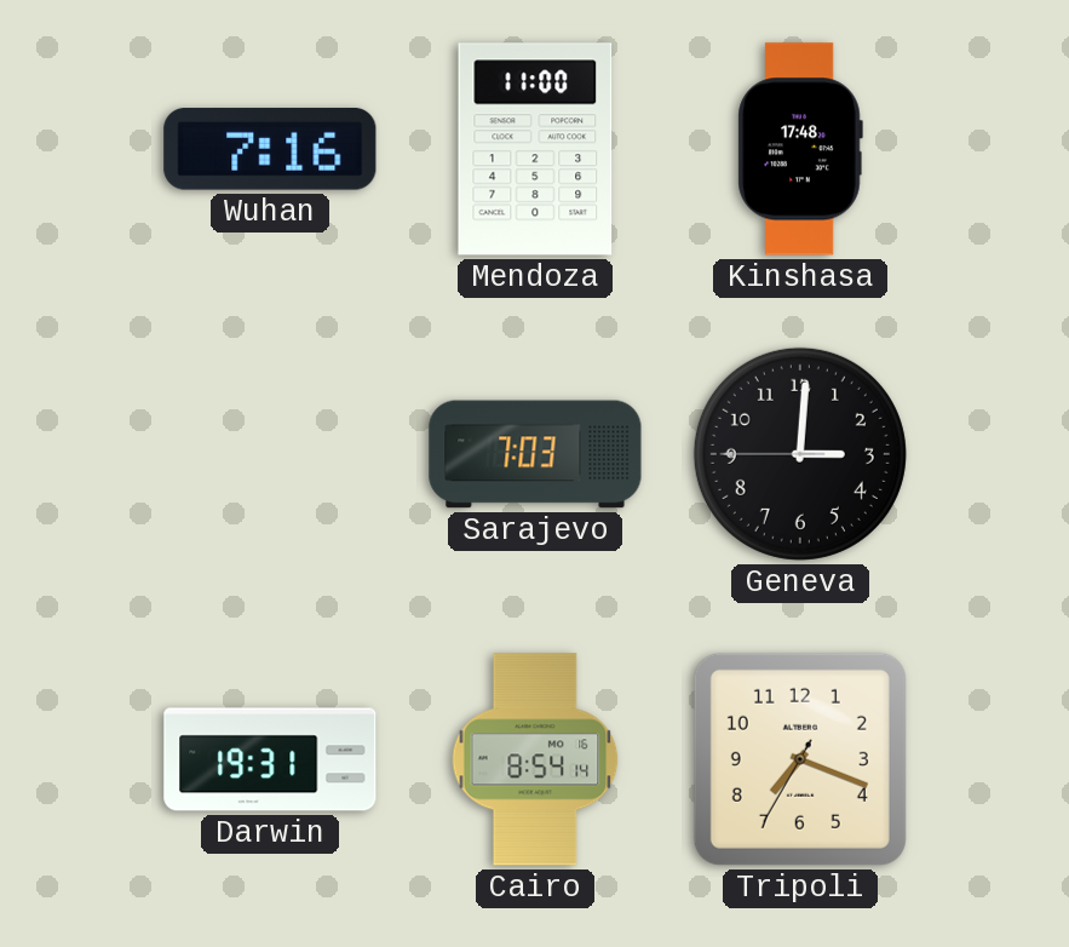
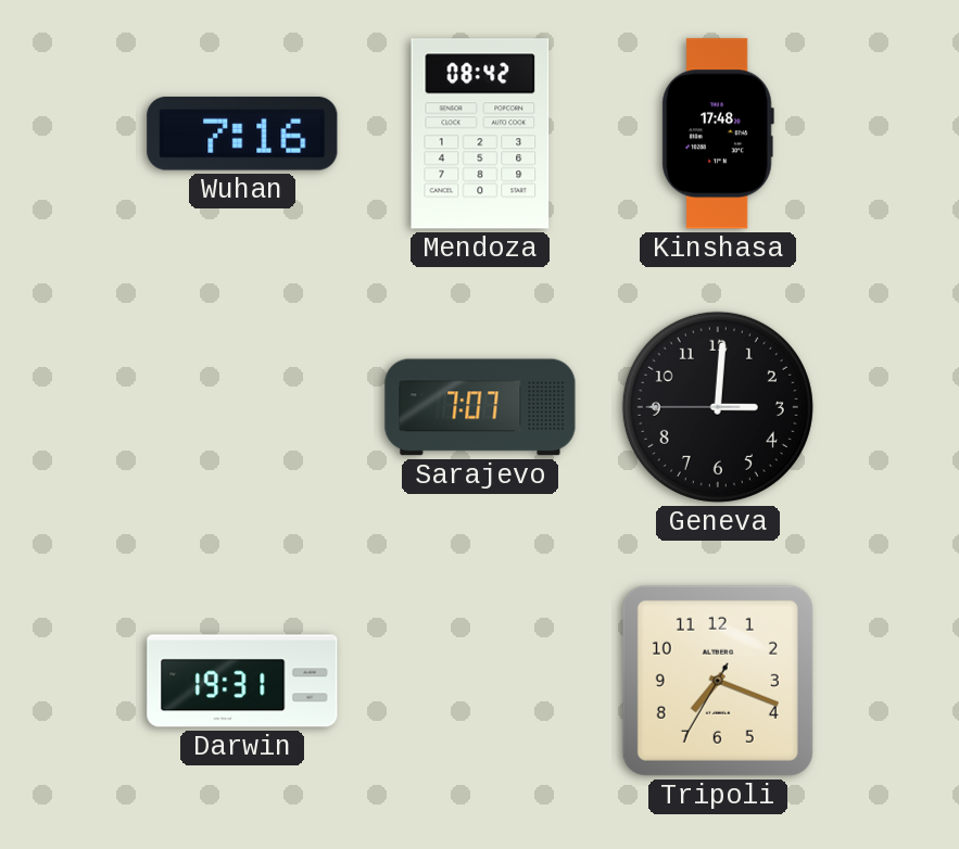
Mendoza: 11:00 -> 08:42 (480, 134)
Sarajevo: 7:03 -> 7:07 (480, 407)
Cairo: 8:54 -> none (535, 759)
